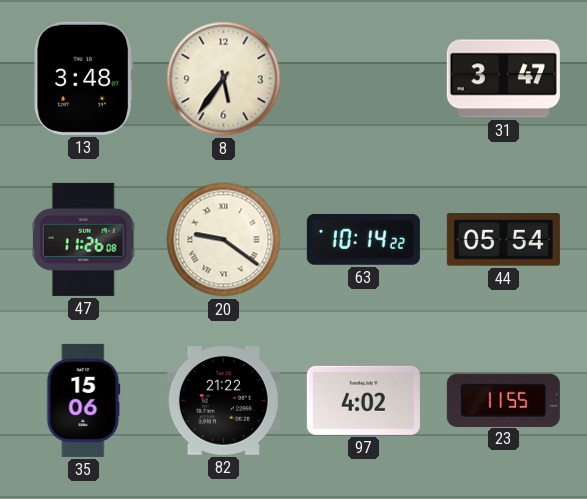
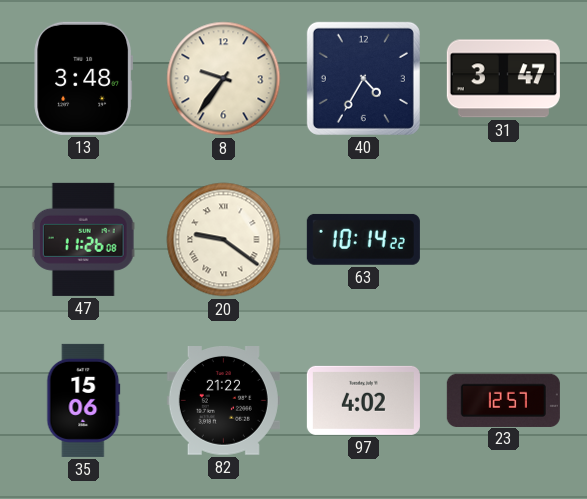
8: 5:36 -> 9:36 (224, 79)
40: none -> 4:35 (363, 78)
44: 05:54 -> none (503, 240)
23: 11:55 -> 12:57 (503, 400)
